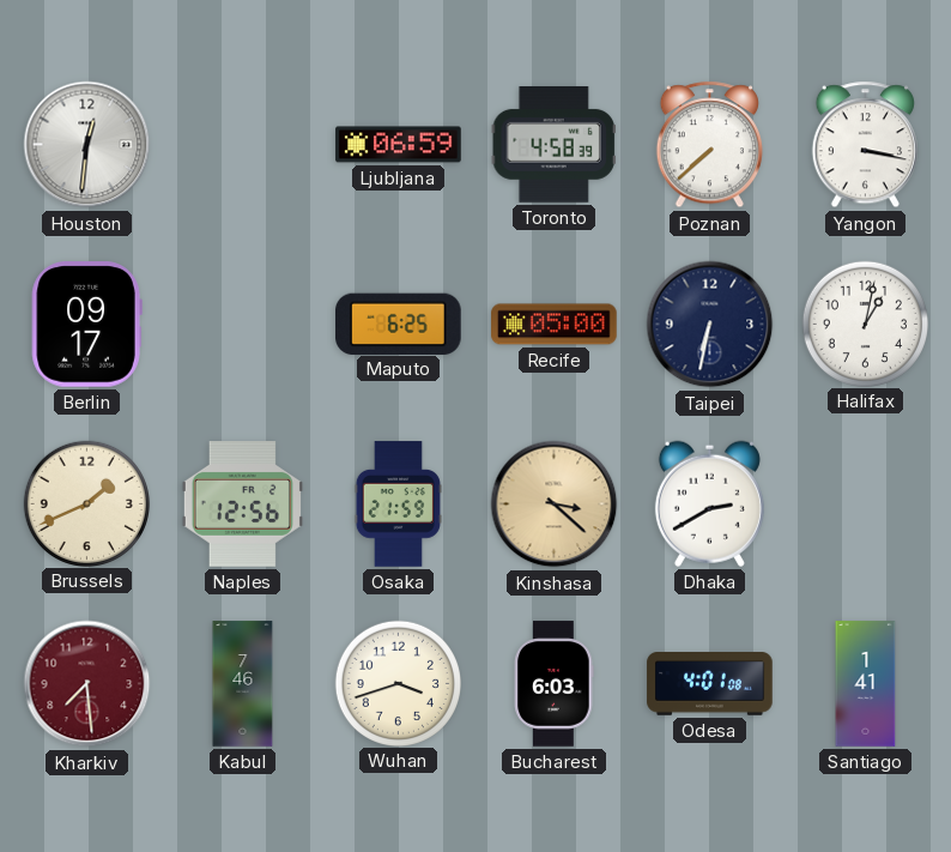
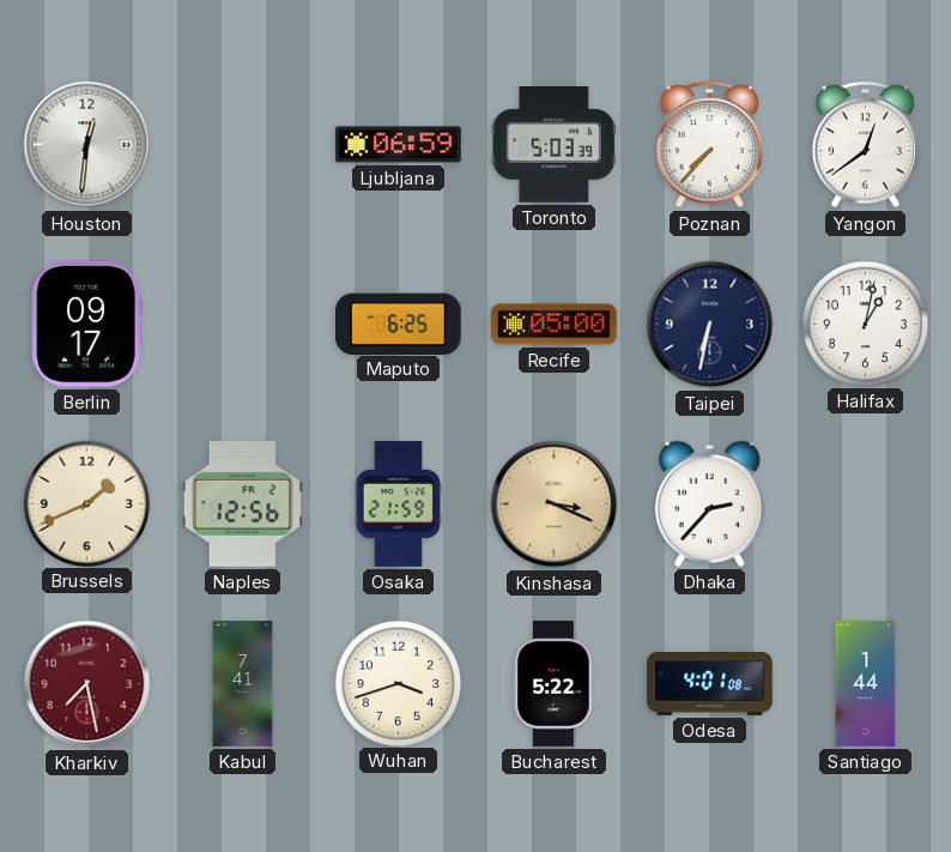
Toronto: 4:58 -> 5:03 (553, 145)
Poznan: 7:38 -> 7:37 (709, 145)
Yangon: 3:17 -> 12:39 (865, 145)
Kinshasa: 3:22 -> 3:19 (555, 504)
Dhaka: 2:40 -> 2:37 (709, 503)
Kharkiv: 7:29 -> 7:28 (87, 684)
Kabul: 7:46 -> 7:41 (243, 684)
Bucharest: 6:03 -> 5:22 (555, 684)
Santiago: 1:41 -> 1:44 (866, 684)
